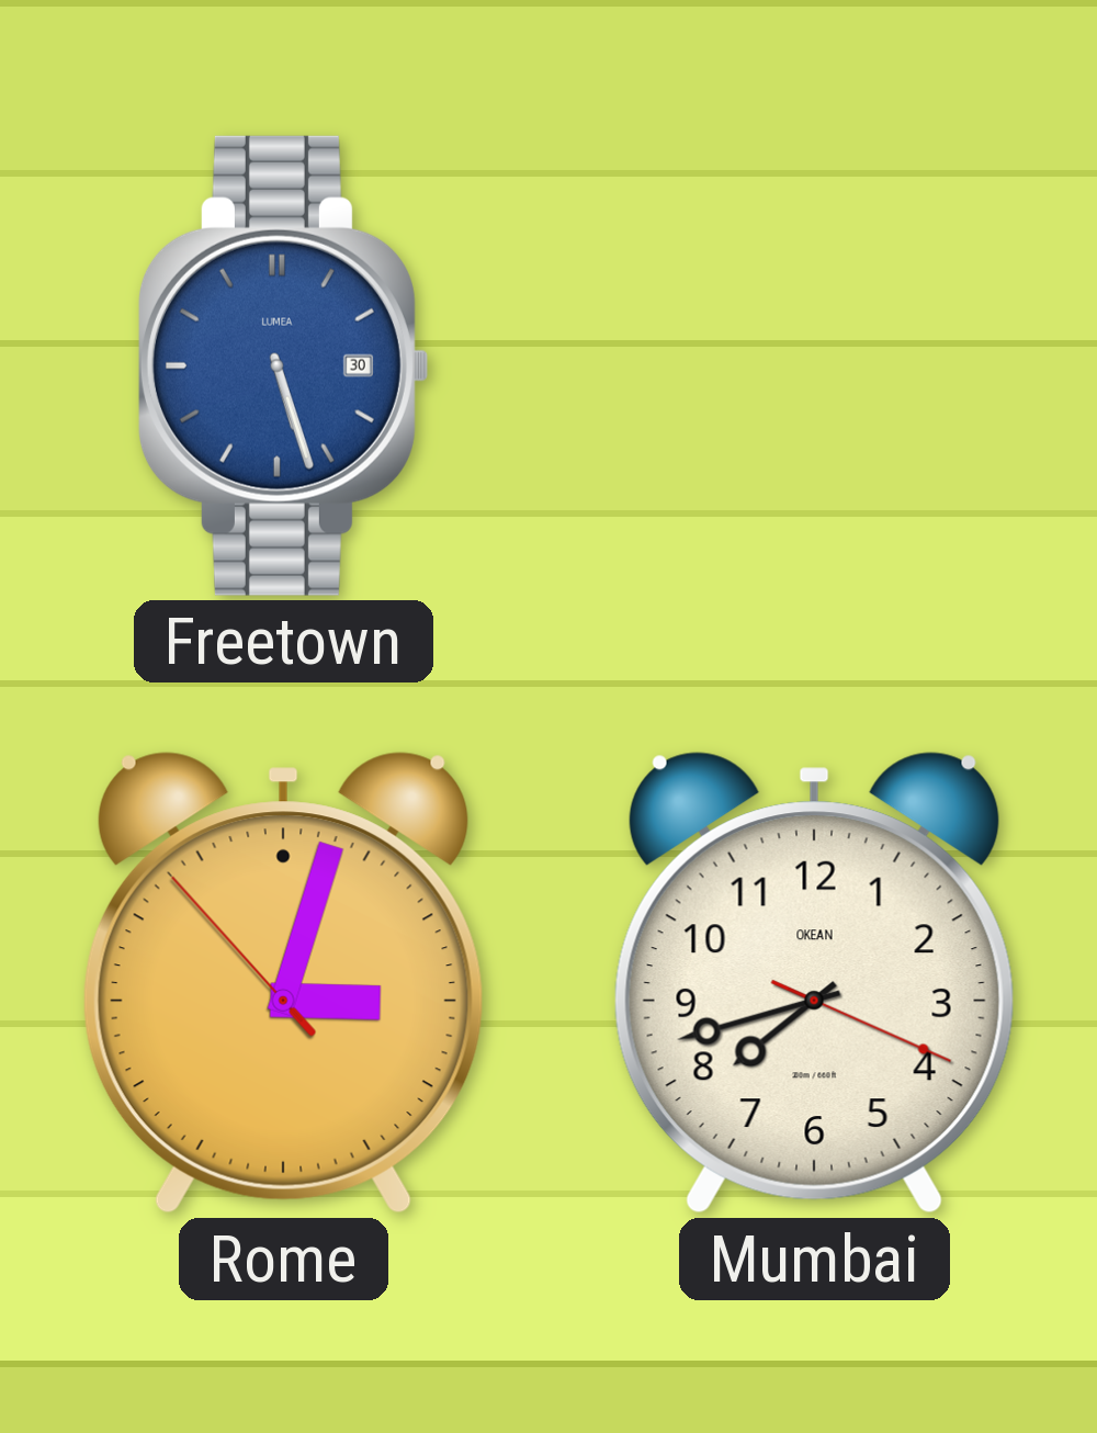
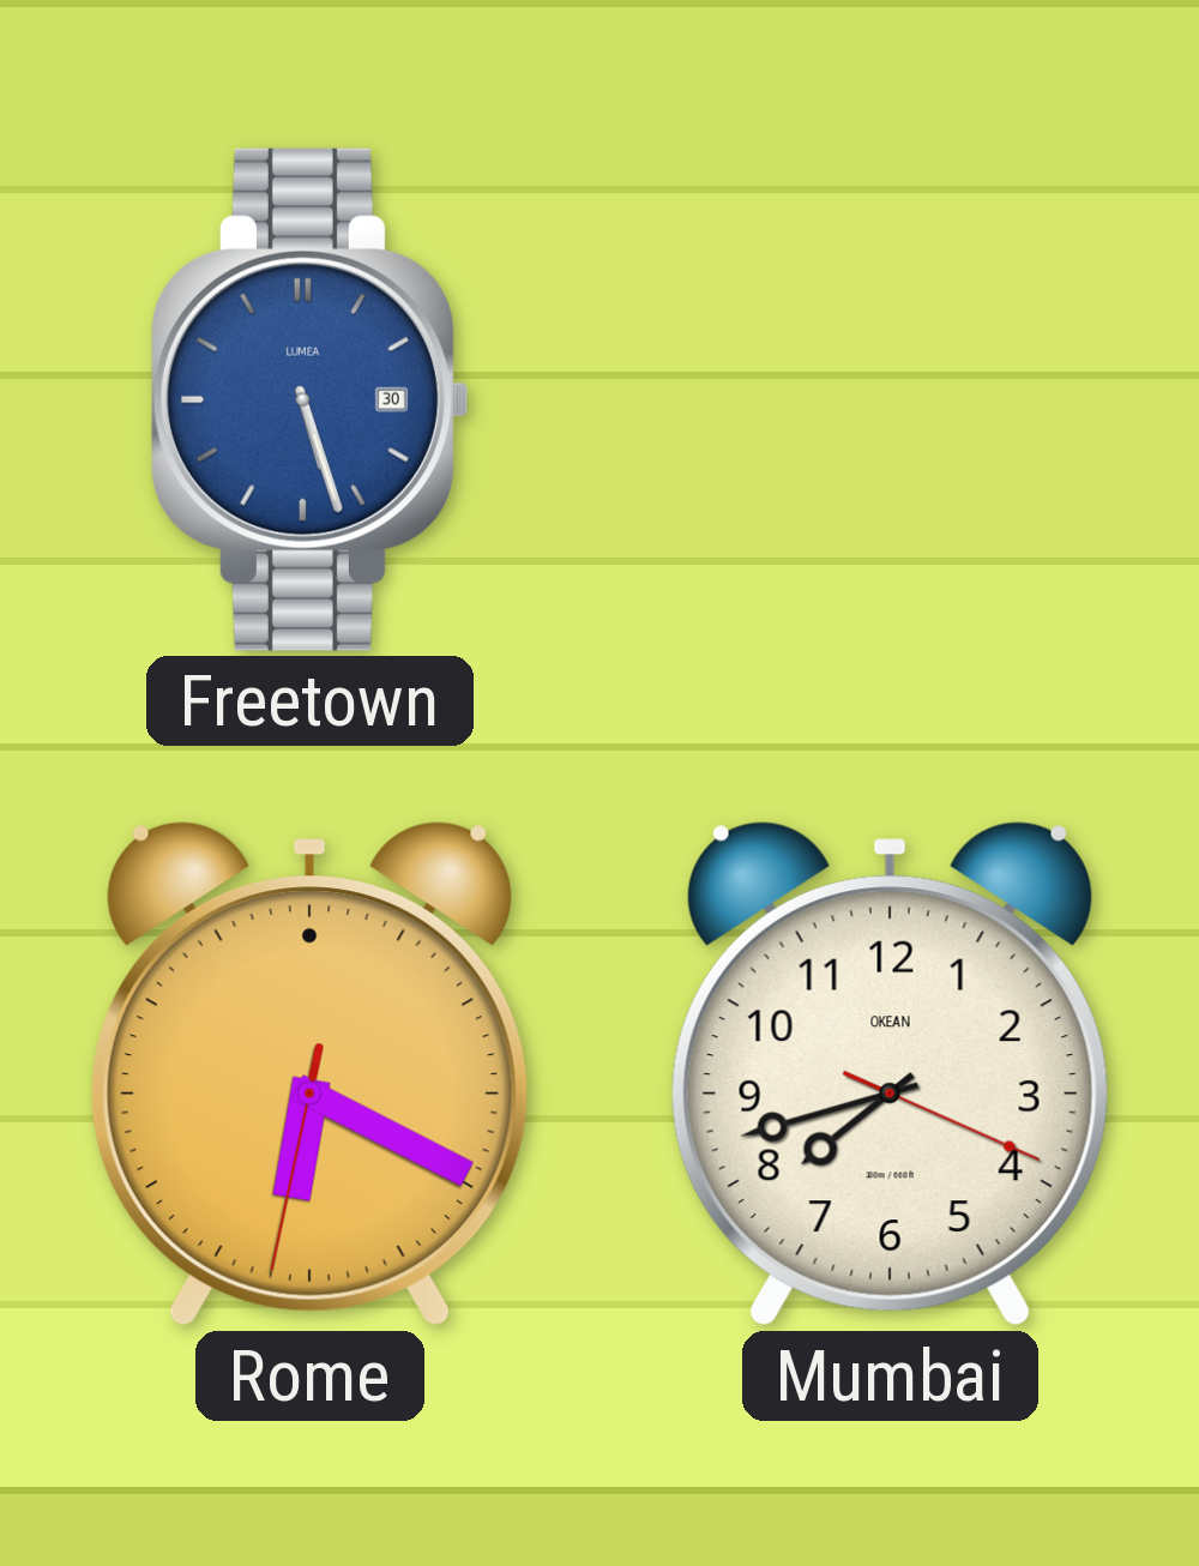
Rome: 3:02 -> 6:19 (309, 1074)
